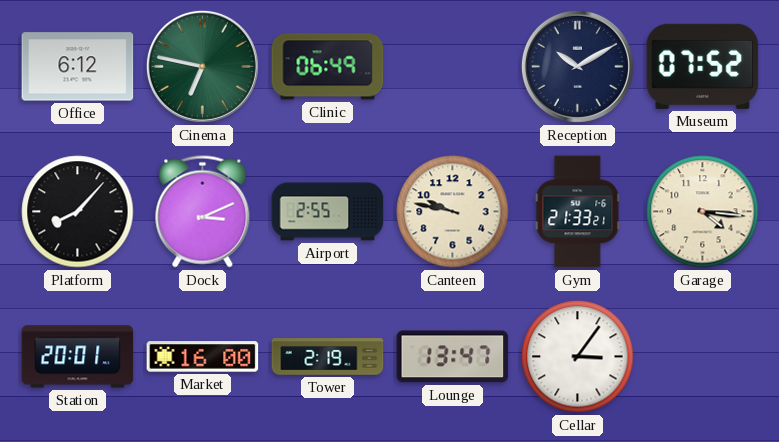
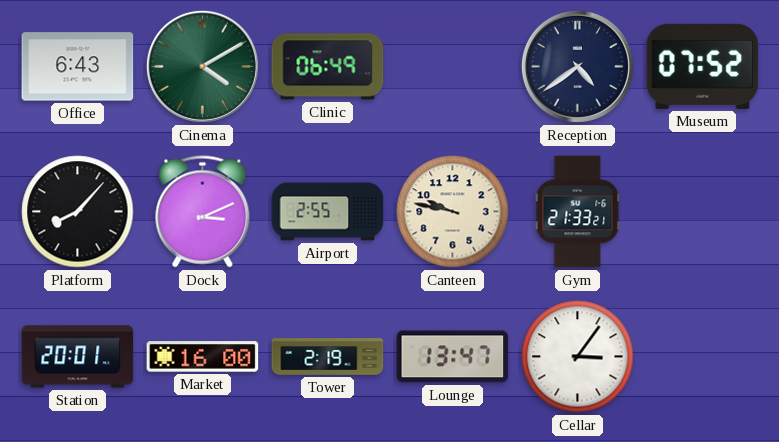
Office: 6:12 -> 6:43 (78, 67)
Cinema: 6:47 -> 4:10 (202, 66)
Reception: 10:10 -> 4:39 (577, 66)
Garage: 4:16 -> none (703, 212)
